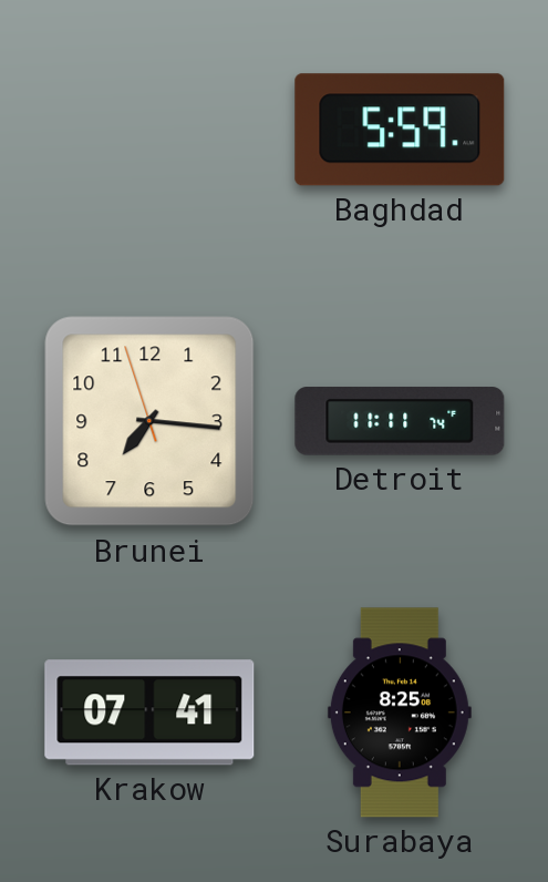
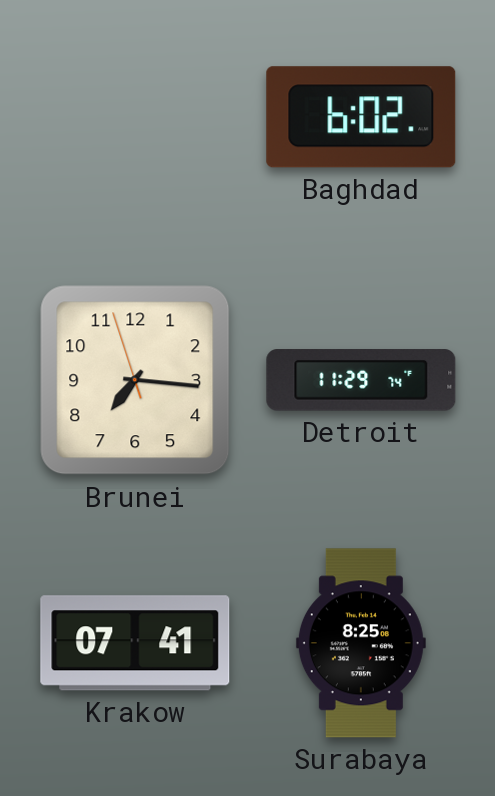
Baghdad: 5:59 -> 6:02 (361, 117)
Detroit: 11:11 -> 11:29 (361, 380)
